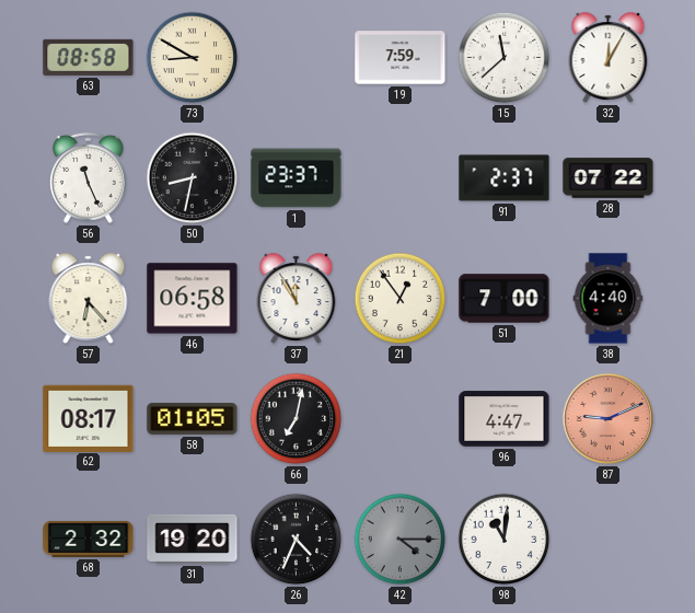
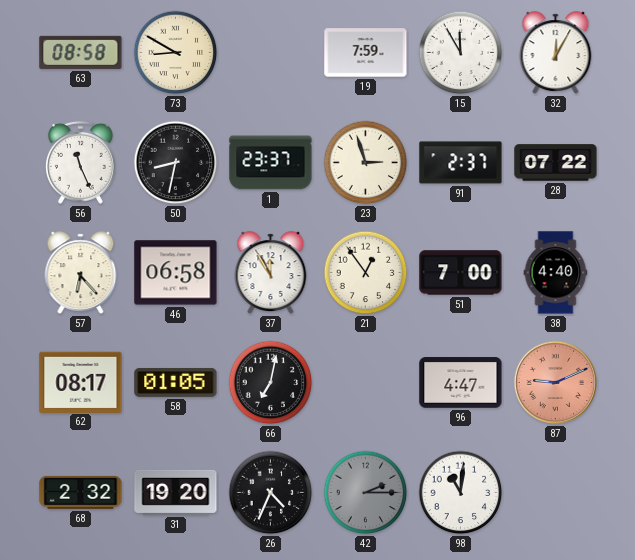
15: 11:38 -> 11:55 (461, 53)
23: none -> 2:57 (366, 163)
42: 4:15 -> 2:15 (366, 493)
